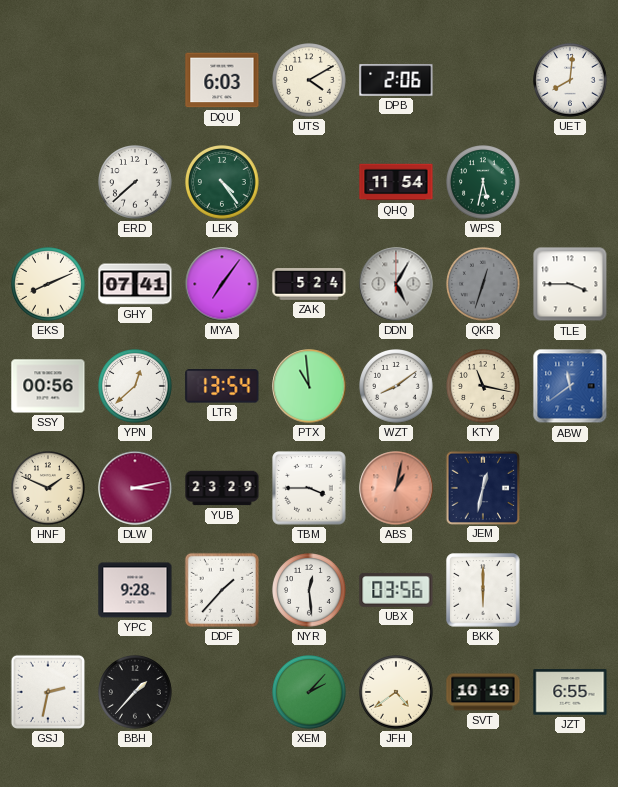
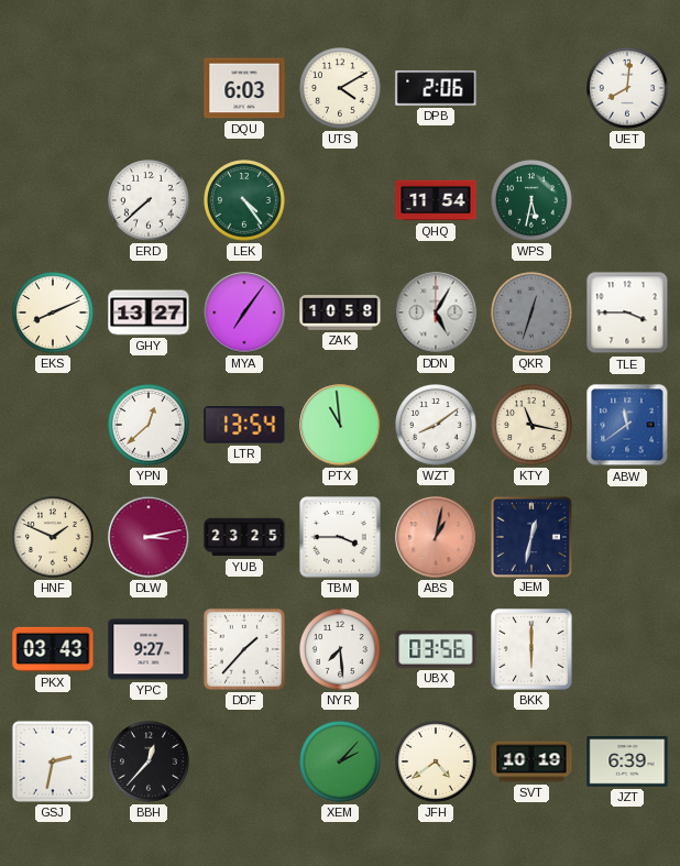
GHY: 07:41 -> 13:27 (149, 313)
ZAK: 5:24 -> 10:58 (340, 313)
SSY: 00:56 -> none (48, 386)
YUB: 23:29 -> 23:25 (244, 537)
PKX: none -> 03:43 (53, 649)
YPC: 9:28 -> 9:27 (149, 649)
NYR: 12:29 -> 7:29 (340, 649)
BBH: 1:37 -> 12:37 (149, 761)
JZT: 6:55 -> 6:39 (627, 761)
